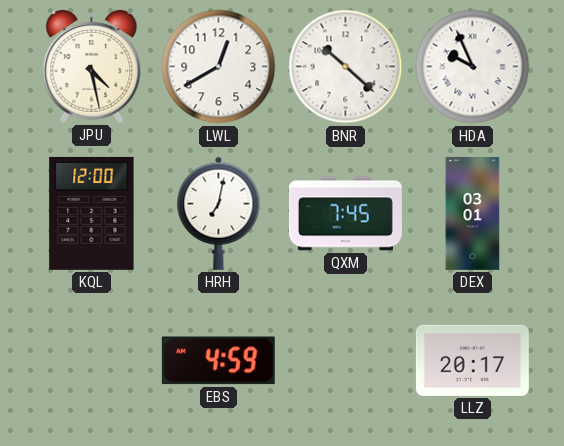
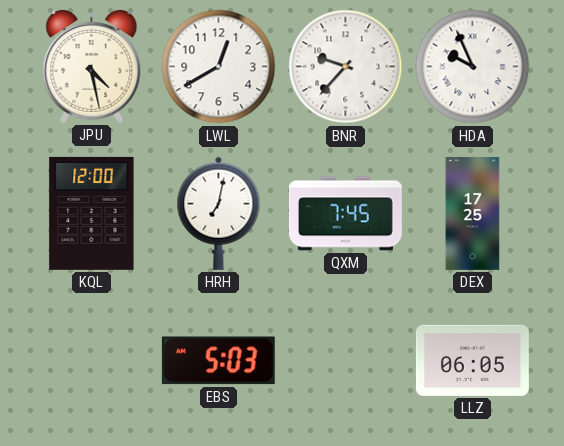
BNR: 10:22 -> 9:37 (346, 67)
DEX: 03:01 -> 17:25 (473, 213)
EBS: 4:59 -> 5:03 (218, 361)
LLZ: 20:17 -> 06:05 (472, 360)
